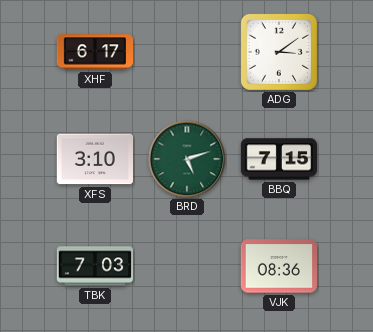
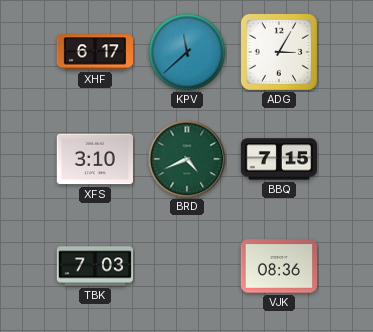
KPV: none -> 11:38 (187, 52)
ADG: 3:09 -> 3:05 (279, 52)
BRD: 5:12 -> 4:41 (187, 159)
